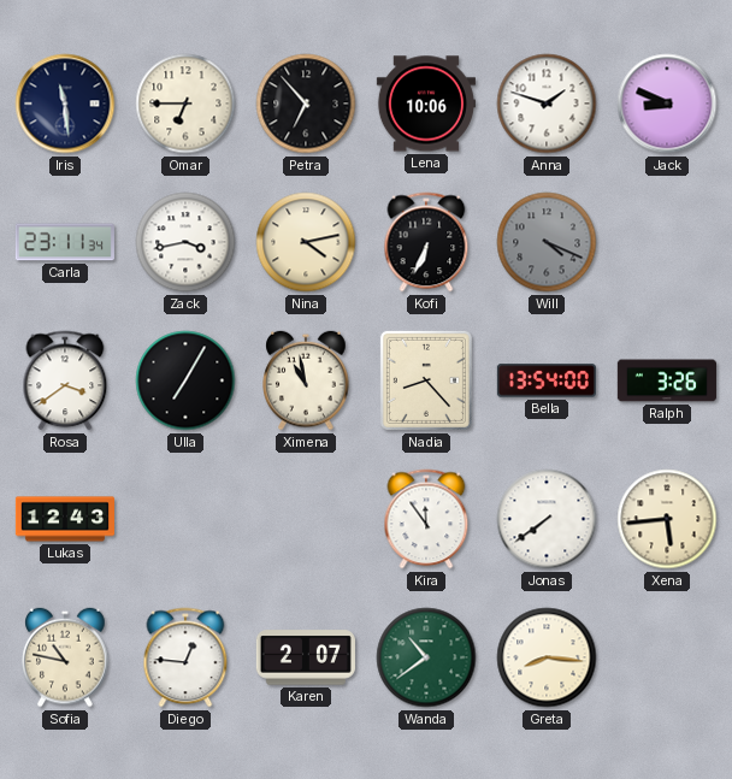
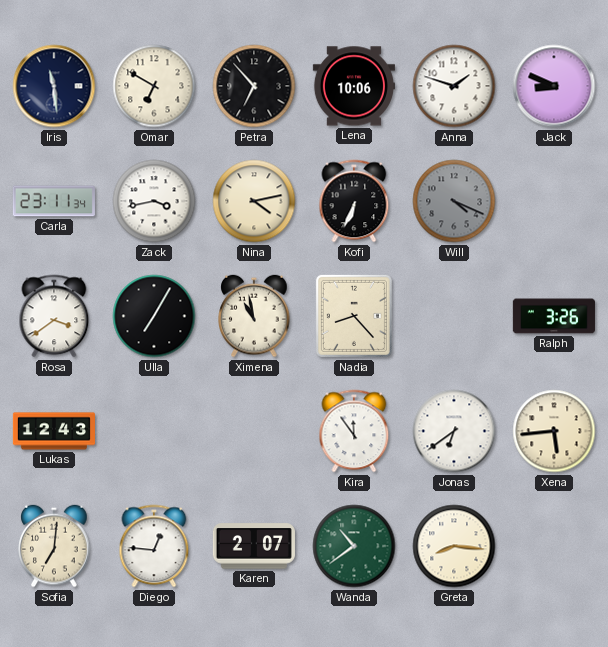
Omar: 6:45 -> 6:50 (154, 86)
Bella: 13:54 -> none (547, 380)
Jonas: 7:39 -> 6:39 (454, 431)
Sofia: 10:47 -> 7:01 (54, 546)
